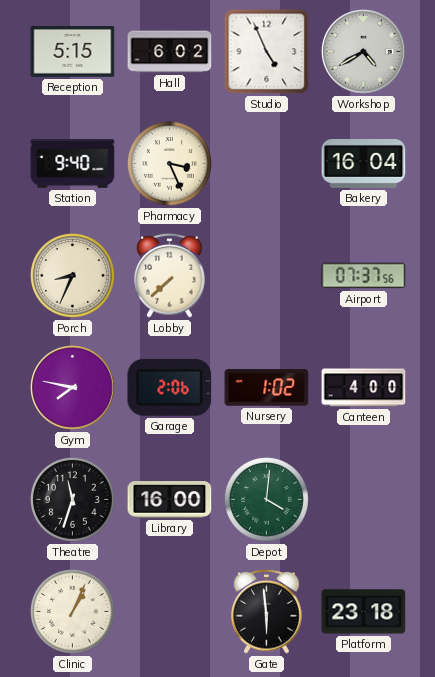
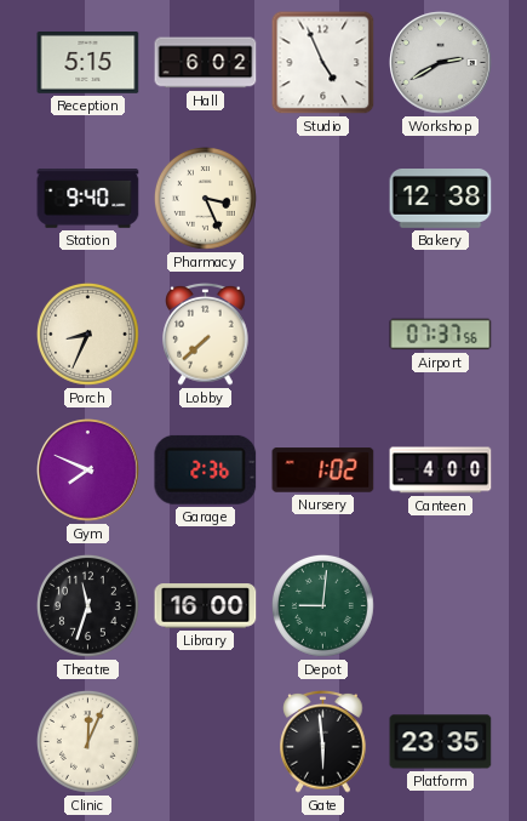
Workshop: 4:40 -> 2:40 (441, 63)
Bakery: 16:04 -> 12:38 (441, 199)
Gym: 7:47 -> 7:49 (88, 471)
Garage: 2:06 -> 2:36 (206, 469)
Depot: 4:01 -> 9:01 (322, 605)
Clinic: 1:04 -> 12:04 (87, 741)
Platform: 23:18 -> 23:35 (441, 742)
